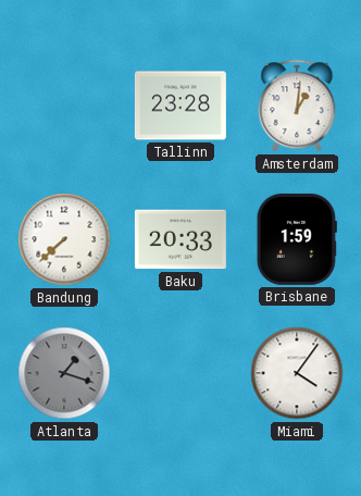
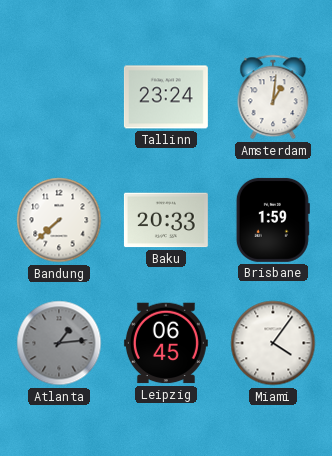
Tallinn: 23:28 -> 23:24 (166, 97)
Atlanta: 1:18 -> 1:14 (59, 343)
Leipzig: none -> 06:45 (166, 343)
